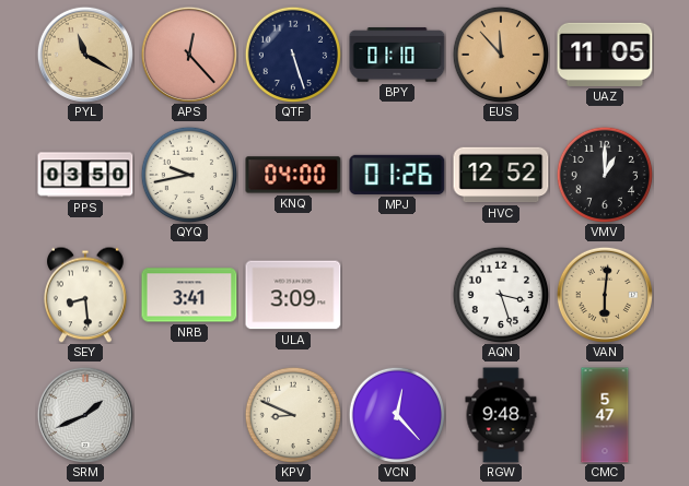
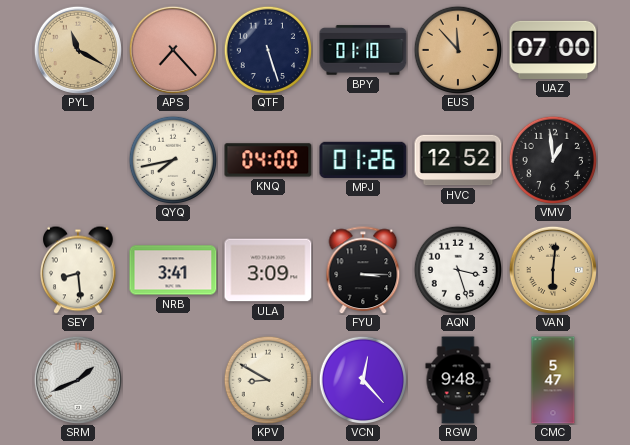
APS: 12:23 -> 7:23 (173, 50)
UAZ: 11:05 -> 07:00 (553, 50)
PPS: 03:50 -> none (85, 175)
QYQ: 9:43 -> 7:43 (172, 159)
VMV: 1:00 -> 12:59 (552, 159)
FYU: none -> 3:15 (363, 270)
KPV: 8:49 -> 8:50 (267, 379)
